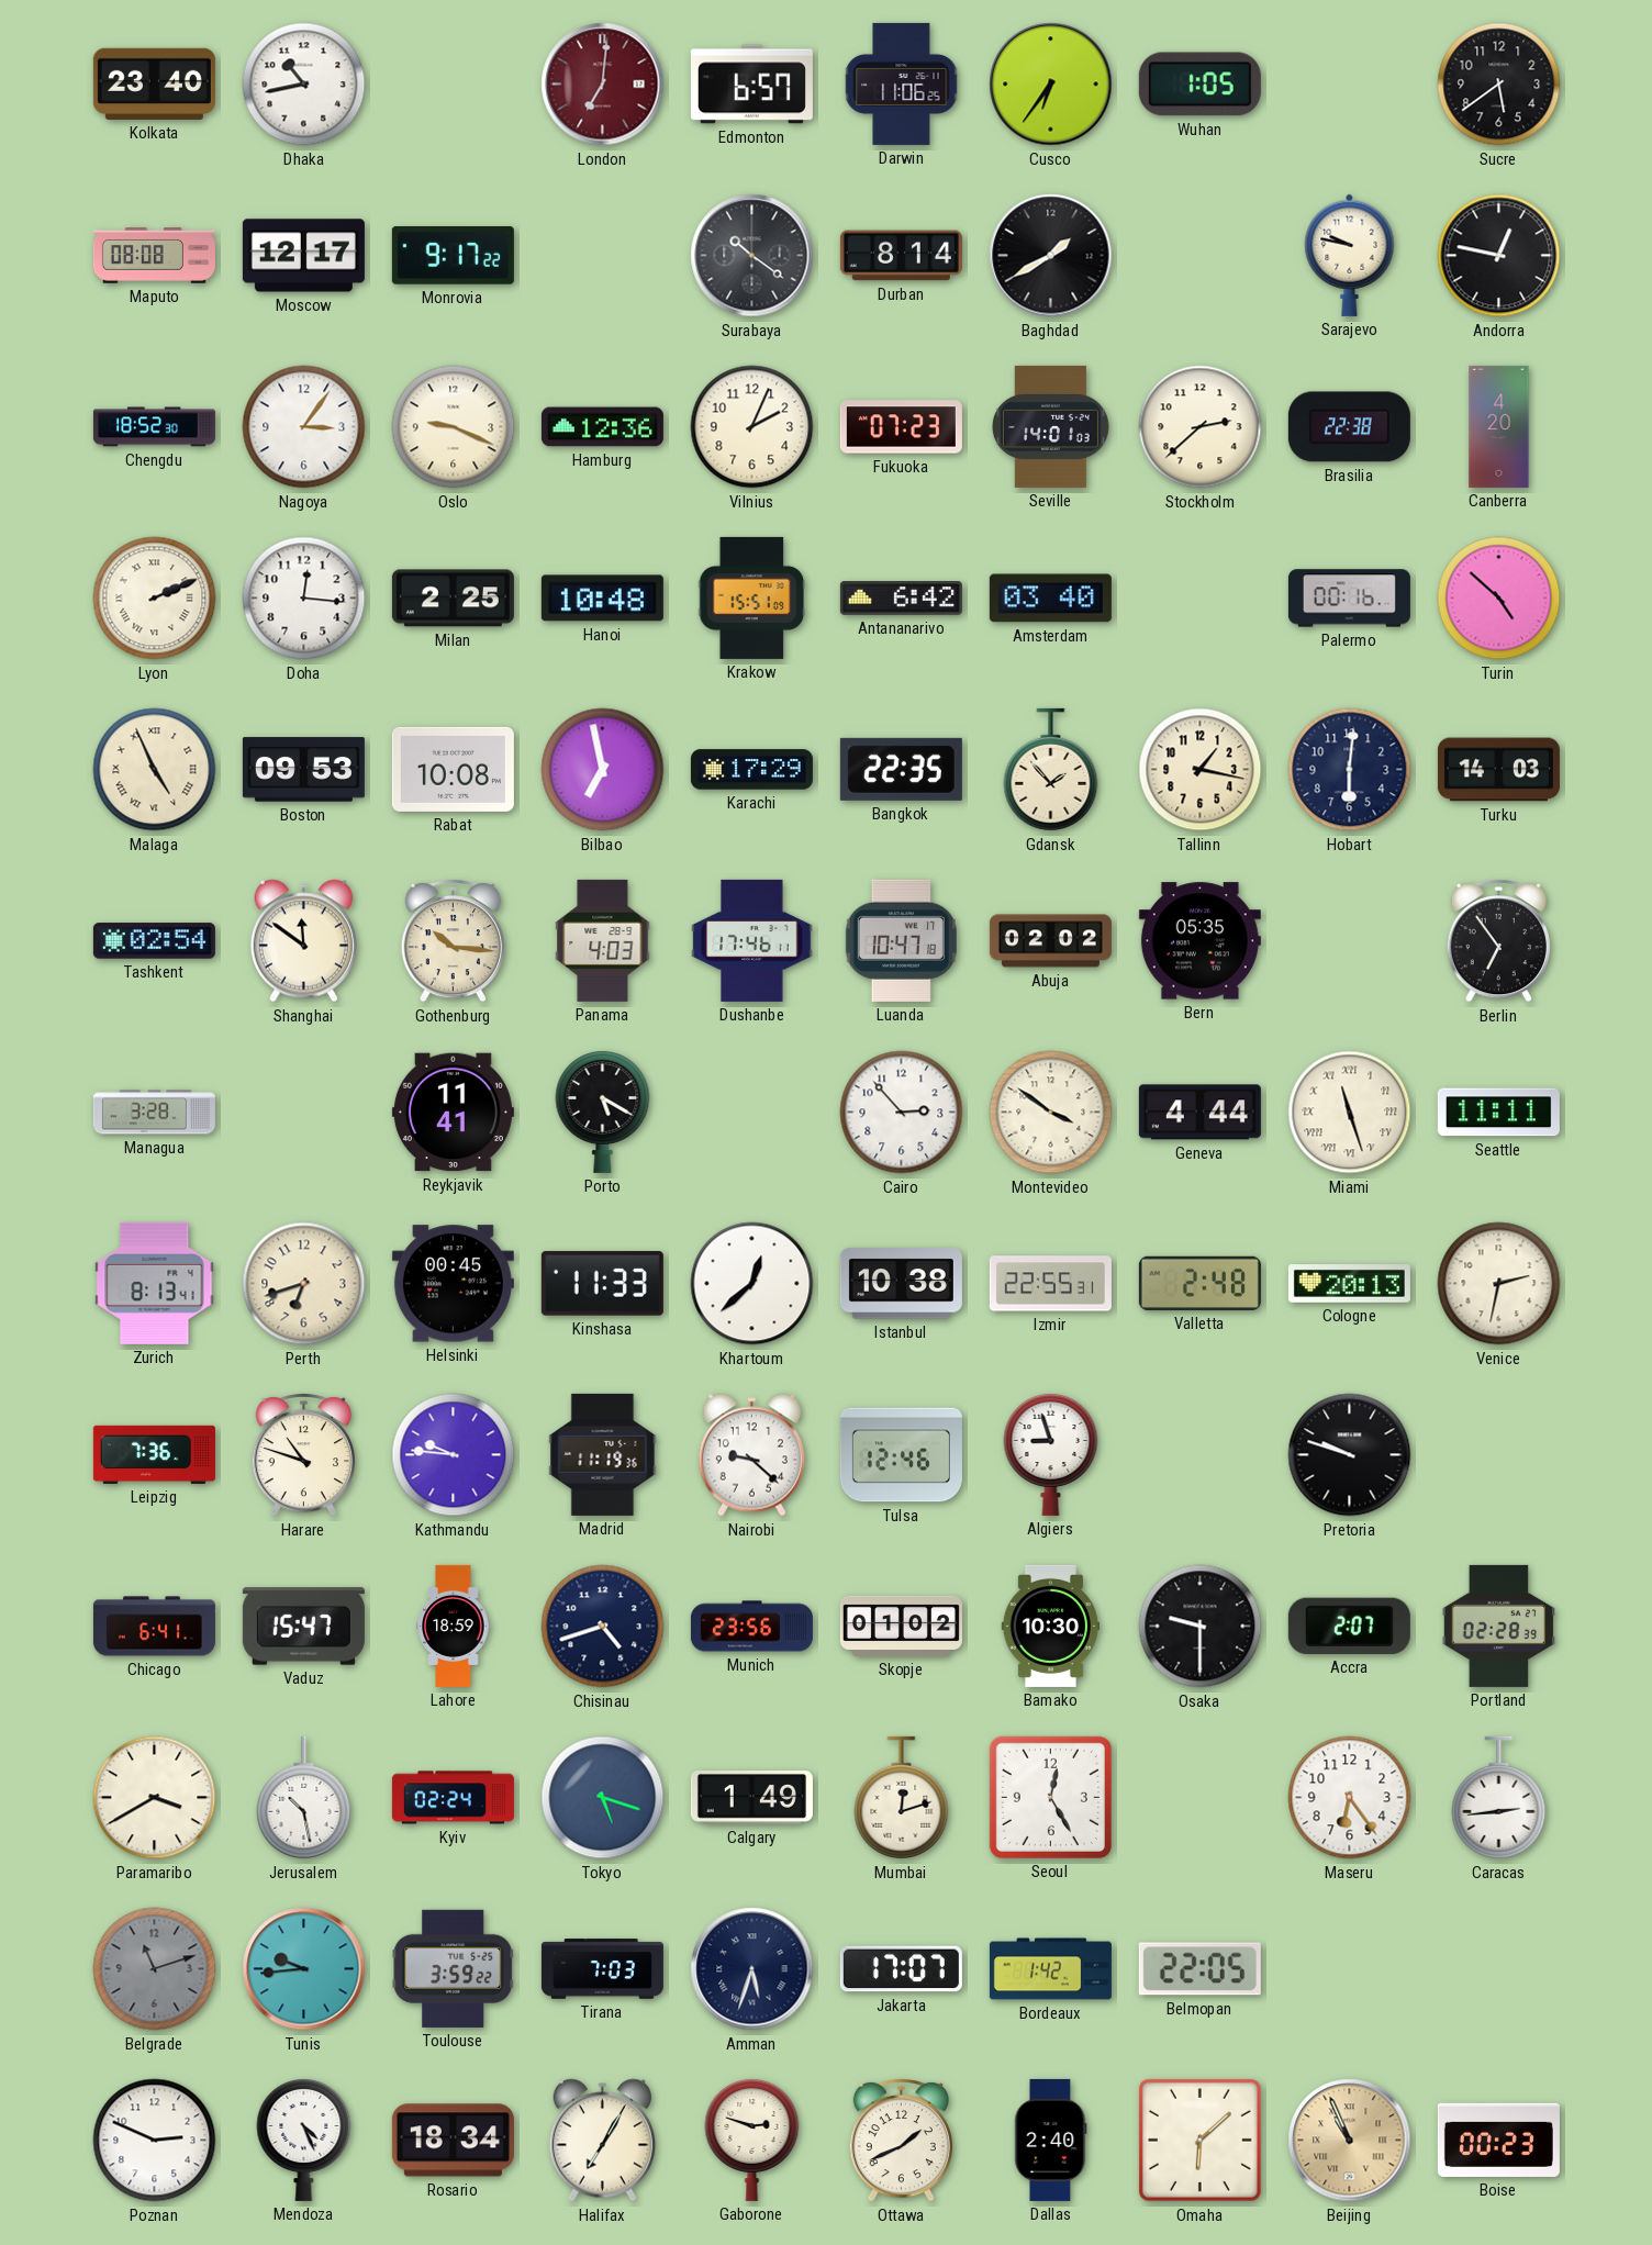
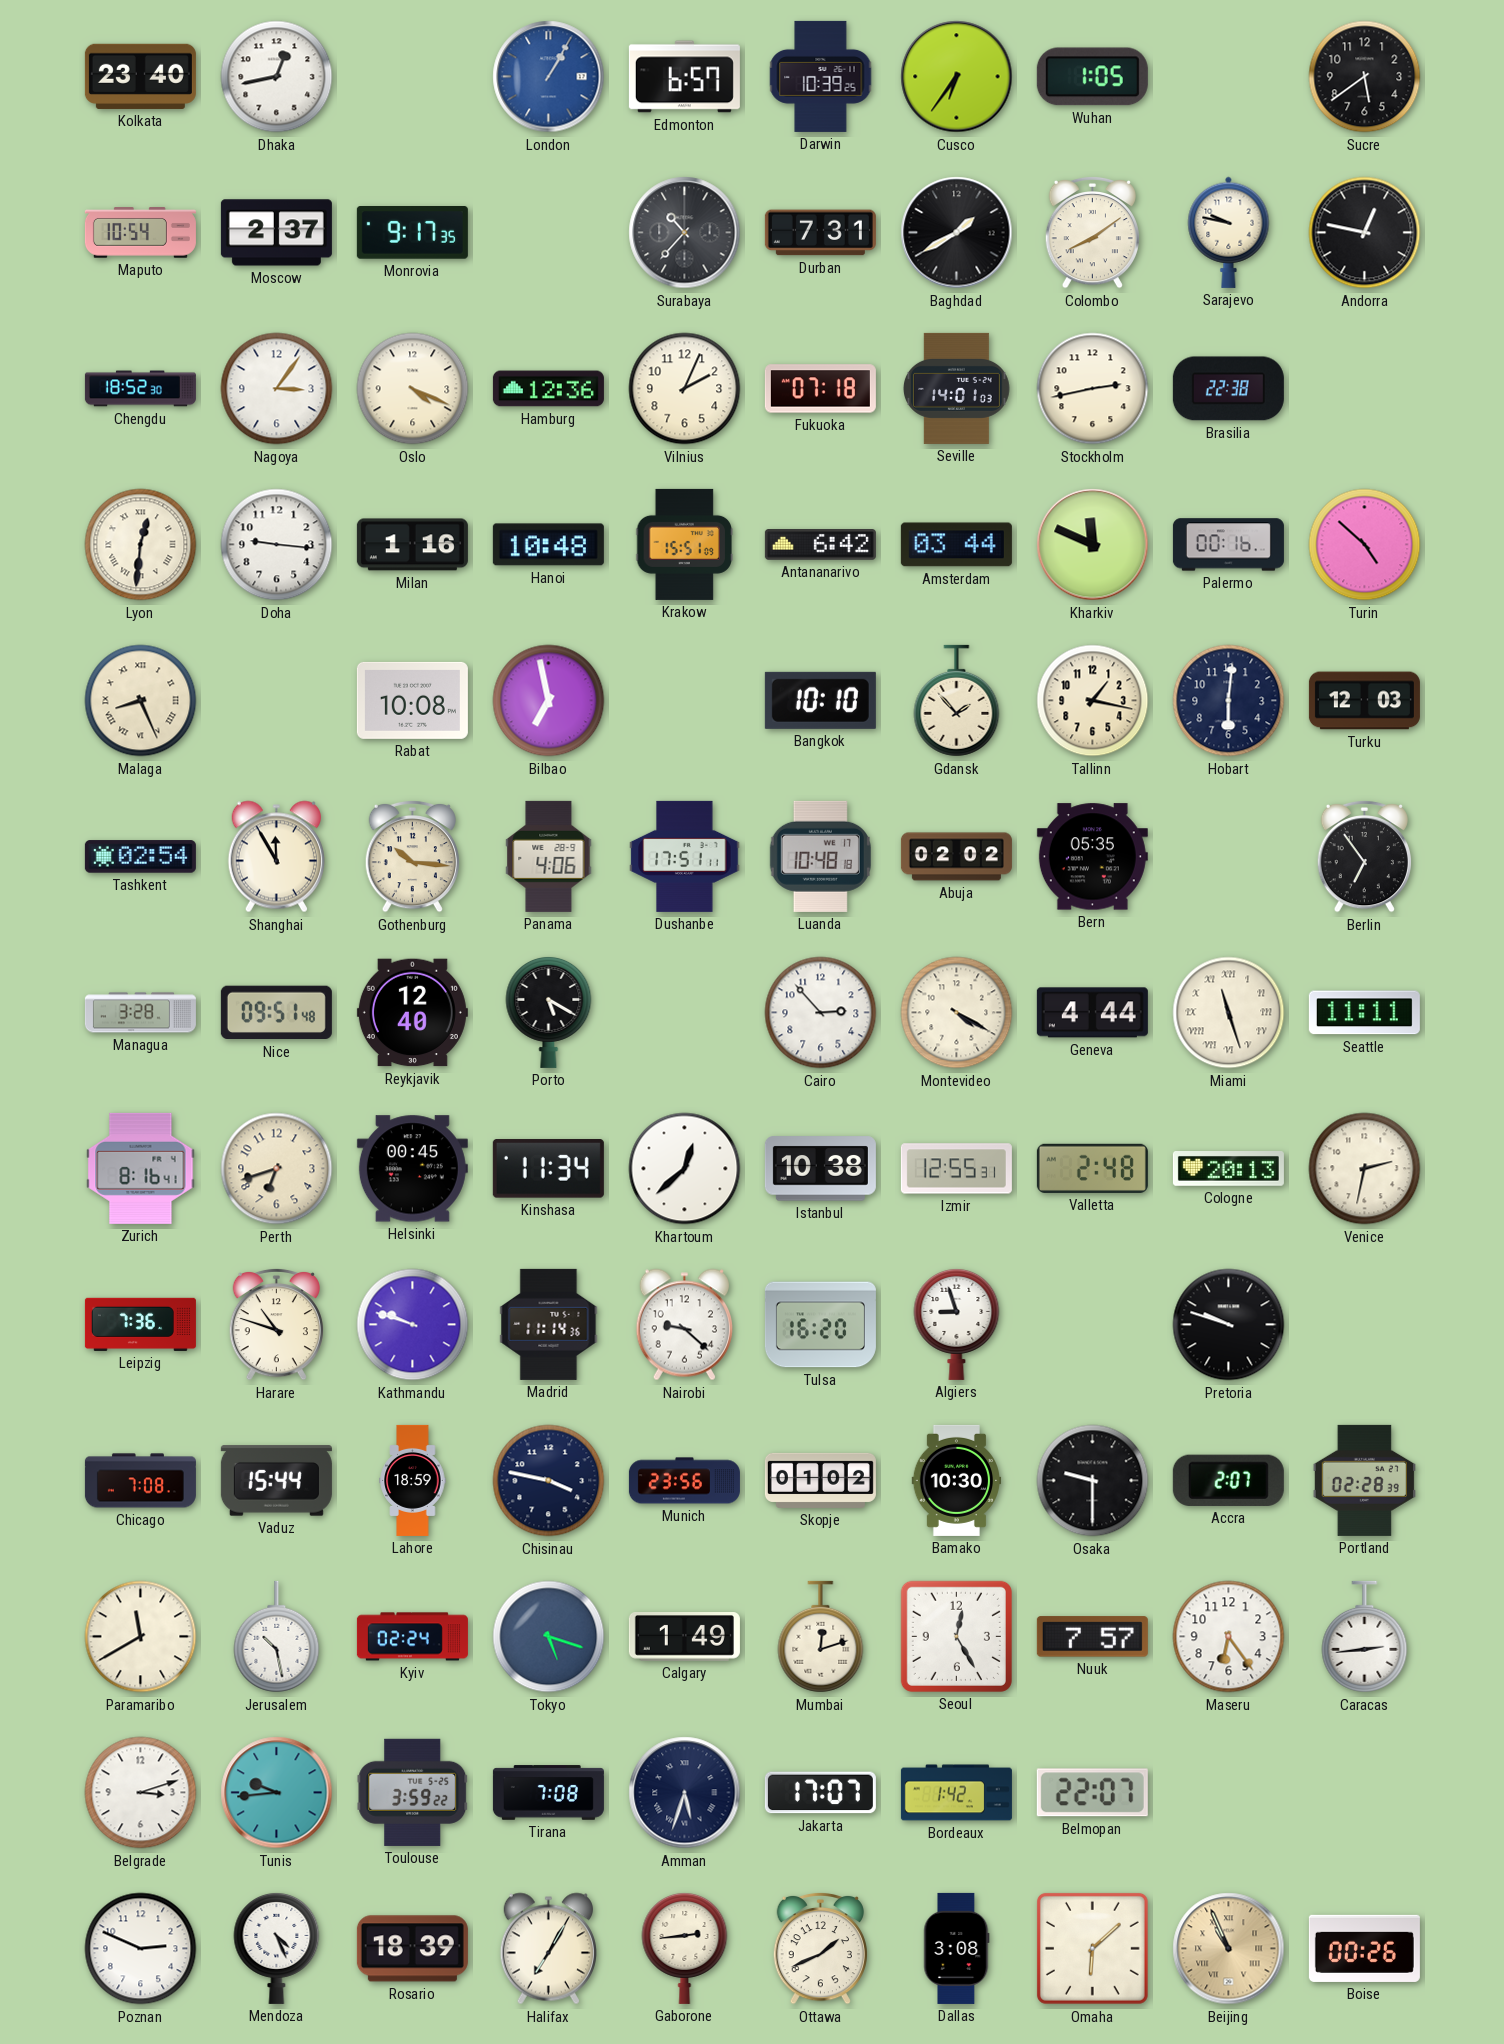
Dhaka: 10:43 -> 12:43 (277, 77)
London: 7:01 -> 1:05 (549, 77)
London dial: burgundy -> blue (549, 77)
Darwin: 11:06 -> 10:39 (821, 76)
Maputo: 08:08 -> 10:54 (140, 233)
Moscow: 12:17 -> 2:37 (276, 233)
Monrovia: 9:17:22 -> 9:17:35 (412, 233)
Surabaya: 10:21 -> 10:37 (685, 233)
Durban: 8:14 -> 7:31 (820, 233)
Colombo: none -> 8:09 (1092, 232)
Oslo: 9:19 -> 4:19 (413, 389)
Fukuoka: 07:23 -> 07:18 (820, 389)
Stockholm: 2:38 -> 2:43 (1093, 389)
Canberra: 4:20 -> none (1499, 426)
Lyon: 2:11 -> 12:31 (141, 545)
Doha: 12:16 -> 9:16 (277, 545)
Milan: 2:25 -> 1:16 (412, 545)
Amsterdam: 03:40 -> 03:44 (956, 545)
Kharkiv: none -> 11:49 (1093, 545)
Malaga: 4:56 -> 8:26 (141, 701)
Boston: 09:53 -> none (303, 770)
Karachi: 17:29 -> none (751, 770)
Bangkok: 22:35 -> 10:10 (820, 700)
Turku: 14:03 -> 12:03 (1364, 701)
Shanghai: 11:51 -> 11:55 (276, 857)
Panama: 4:03 -> 4:06 (549, 856)
Dushanbe: 17:46 -> 17:51 (685, 856)
Luanda: 10:47 -> 10:48 (820, 856)
Nice: none -> 09:51 (276, 1013)
Reykjavik: 11:41 -> 12:40 (412, 1013)
Montevideo: 3:51 -> 4:20 (957, 1013)
Zurich: 8:13 -> 8:16 (141, 1168)
Kinshasa: 11:33 -> 11:34 (548, 1169)
Izmir: 22:55 -> 12:55 (956, 1169)
Kathmandu: 9:46 -> 9:48 (413, 1325)
Madrid: 11:19 -> 11:14 (549, 1324)
Tulsa: 12:46 -> 16:20 (820, 1325)
Chicago: 6:41 -> 7:08 (140, 1481)
Vaduz: 15:47 -> 15:44 (276, 1481)
Chisinau: 4:42 -> 3:47 (549, 1481)
Paramaribo: 3:40 -> 11:40 (141, 1637)
Nuuk: none -> 7:57 (1092, 1637)
Belgrade: 11:12 -> 3:12 (141, 1793)
Belgrade dial: grey -> white (141, 1793)
Tirana: 7:03 -> 7:08 (548, 1793)
Belmopan: 22:05 -> 22:07 (1092, 1793)
Rosario: 18:34 -> 18:39 (412, 1949)
Gaborone: 2:48 -> 2:44 (685, 1948)
Dallas: 2:40 -> 3:08 (957, 1948)
Boise: 00:23 -> 00:26 (1364, 1948)
